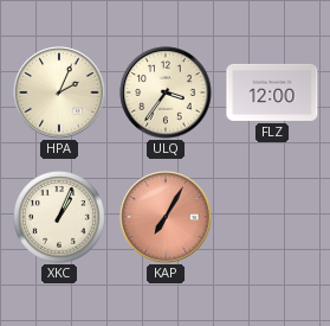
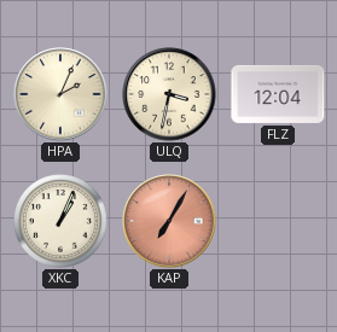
ULQ: 3:36 -> 3:32 (169, 94)
FLZ: 12:00 -> 12:04 (278, 94)
